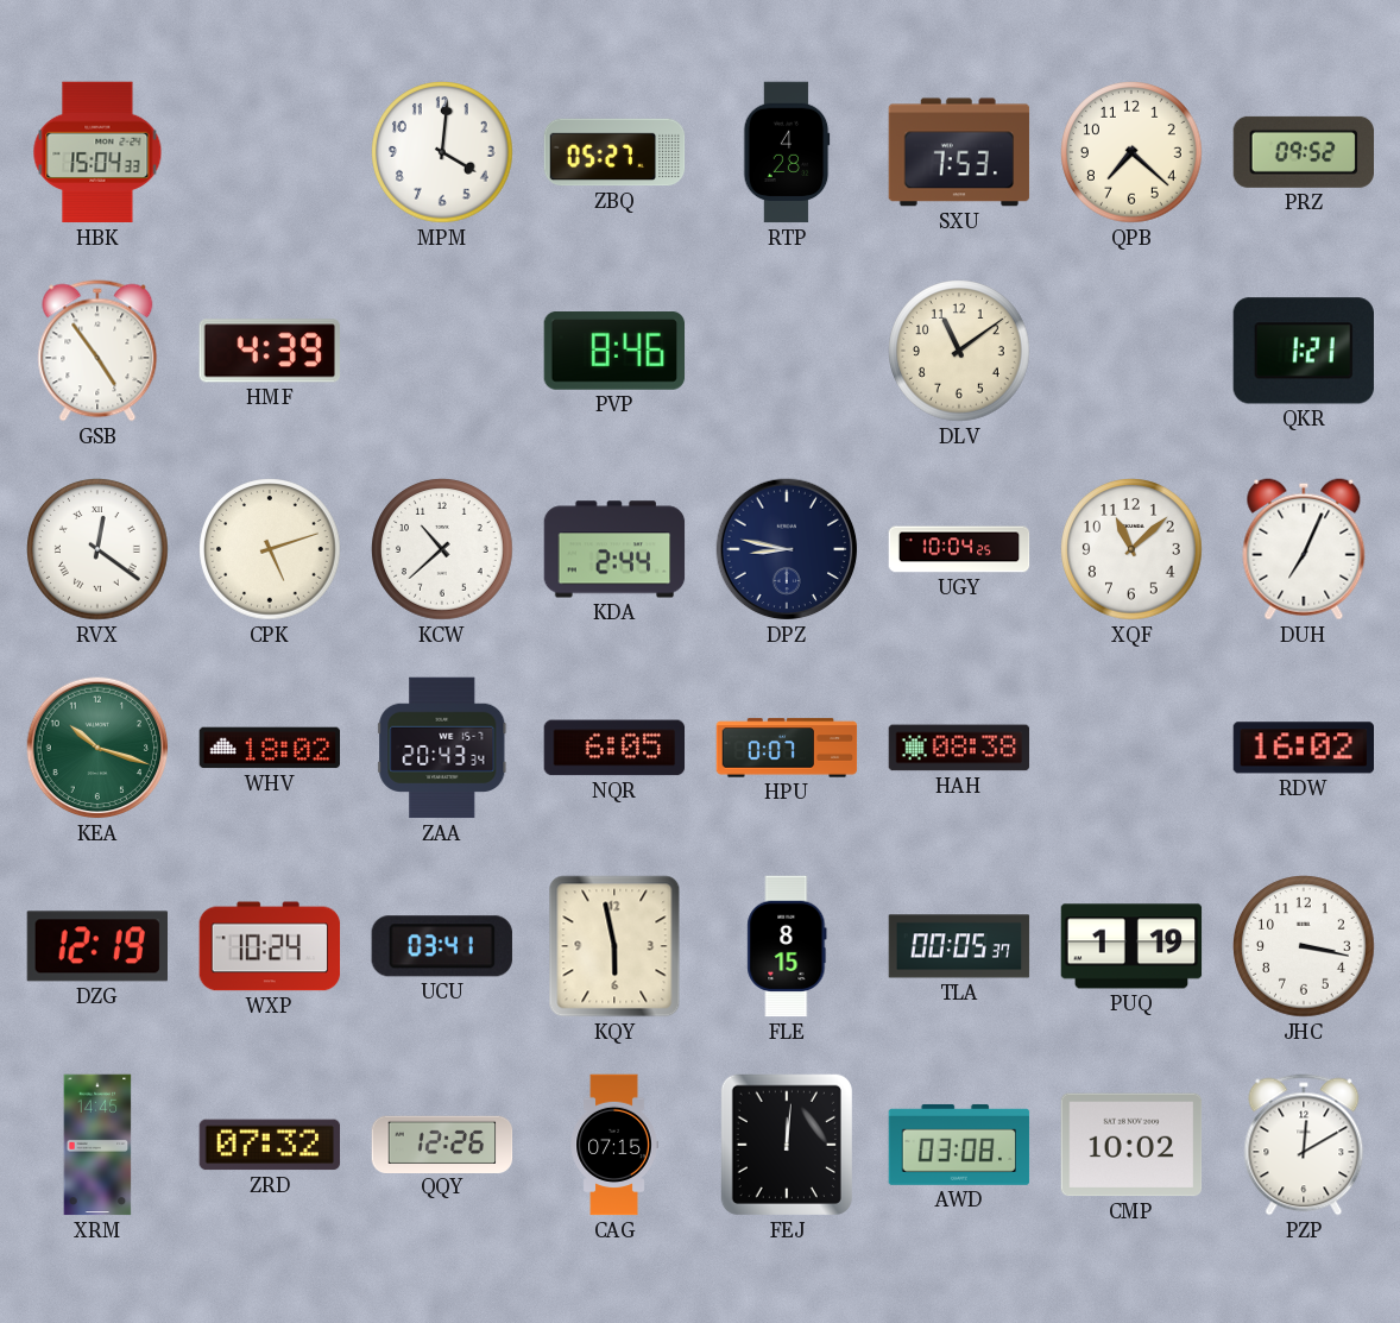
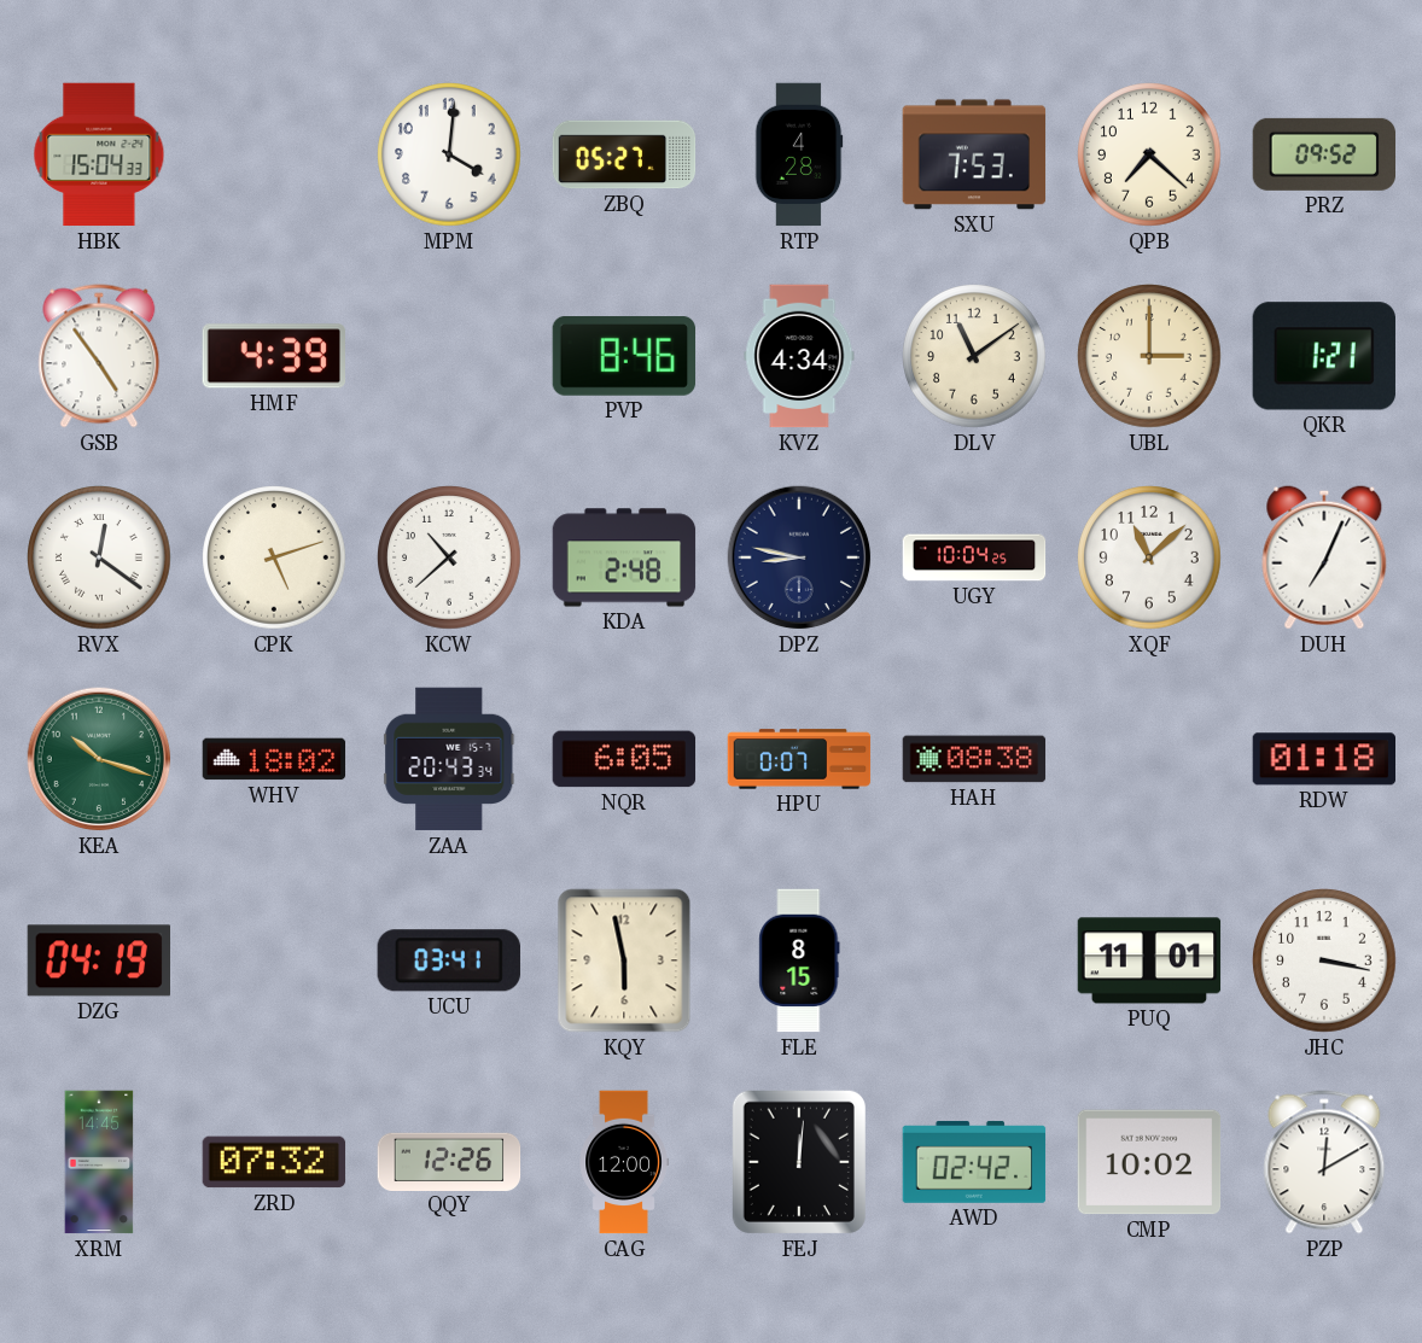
KVZ: none -> 4:34 (799, 356)
UBL: none -> 3:00 (1149, 356)
KDA: 2:44 -> 2:48 (624, 557)
RDW: 16:02 -> 01:18 (1323, 759)
DZG: 12:19 -> 04:19 (98, 960)
WXP: 10:24 -> none (270, 946)
TLA: 00:05 -> none (959, 946)
PUQ: 1:19 -> 11:01 (1149, 960)
CAG: 07:15 -> 12:00 (624, 1162)
AWD: 03:08 -> 02:42 (974, 1162)
